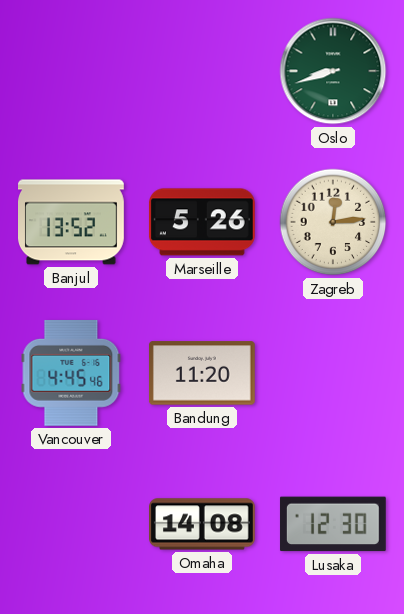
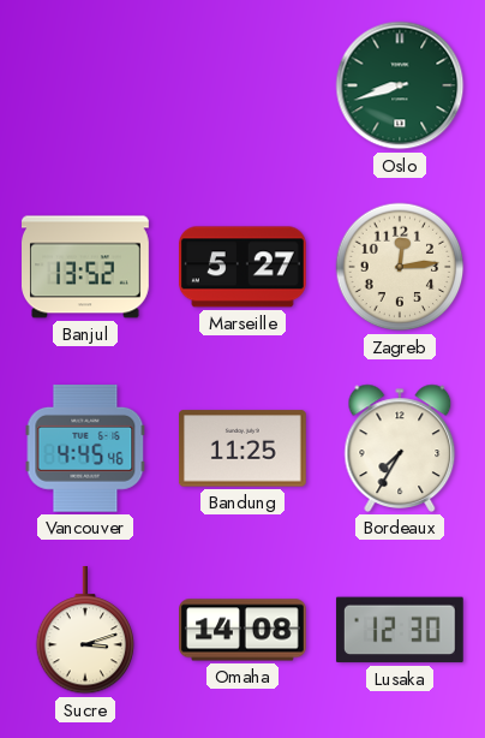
Marseille: 5:26 -> 5:27 (242, 267)
Bandung: 11:20 -> 11:25 (242, 448)
Bordeaux: none -> 7:35 (400, 448)
Sucre: none -> 3:12 (85, 631)
